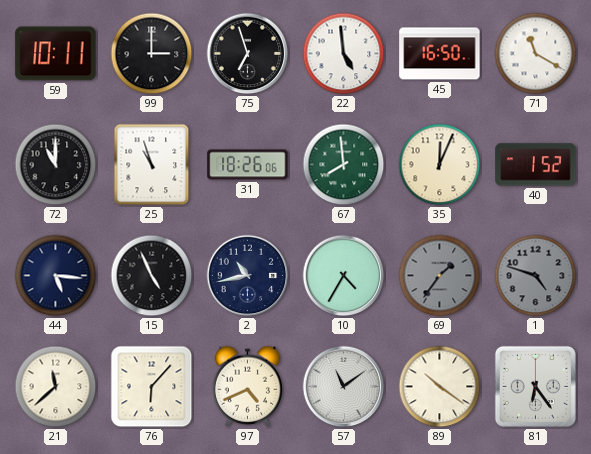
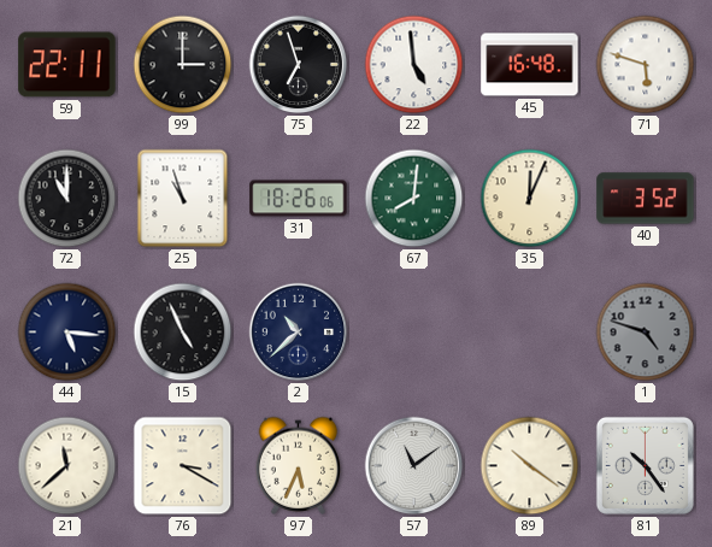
59: 10:11 -> 22:11 (67, 65)
45: 16:50 -> 16:48 (530, 65)
71: 11:20 -> 5:48 (646, 65)
67: 7:59 -> 8:01 (414, 199)
40: 1:52 -> 3:52 (646, 199)
2: 10:43 -> 10:38 (299, 333)
10: 4:35 -> none (344, 276)
69: 1:36 -> none (440, 276)
76: 6:07 -> 3:20 (183, 466)
97: 4:41 -> 5:34 (299, 465)
81: 6:24 -> 10:24 (645, 465)
